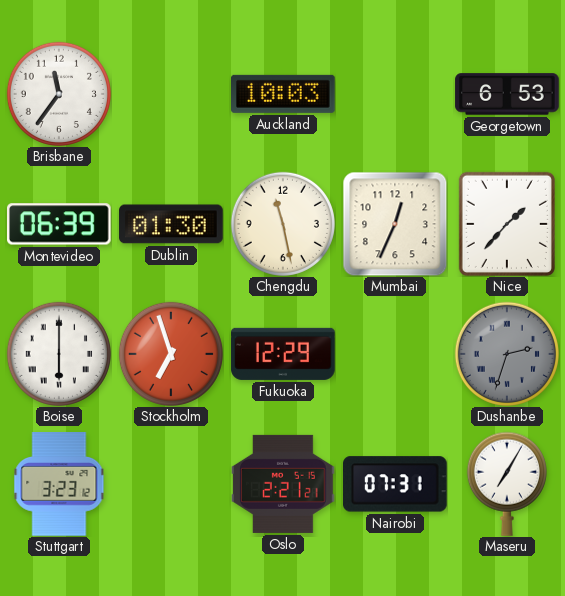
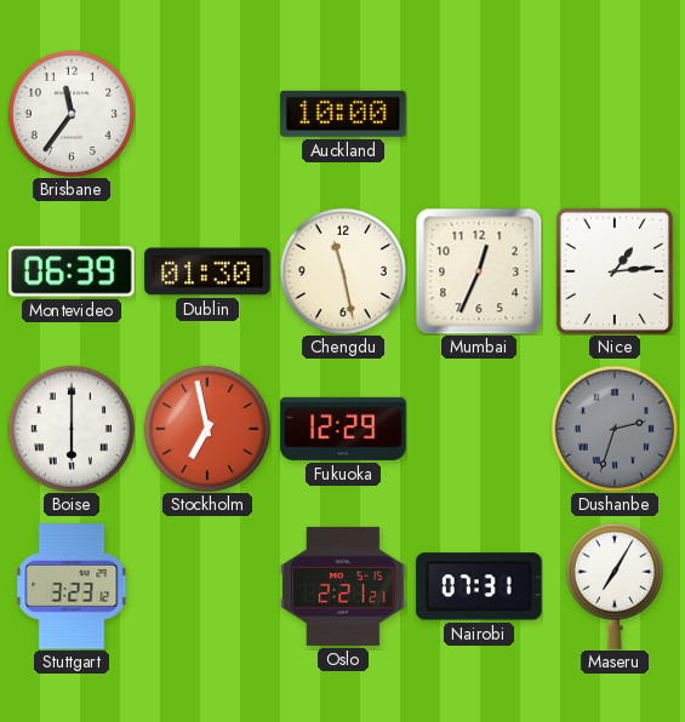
Auckland: 10:03 -> 10:00 (344, 114)
Georgetown: 6:53 -> none (507, 94)
Nice: 1:37 -> 1:14 (615, 271)
Stockholm: 6:57 -> 6:58 (207, 429)
